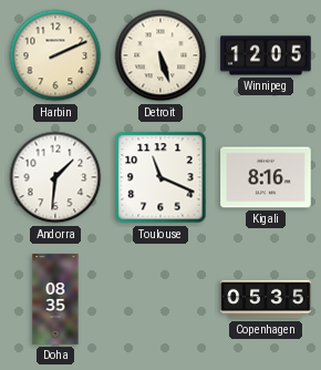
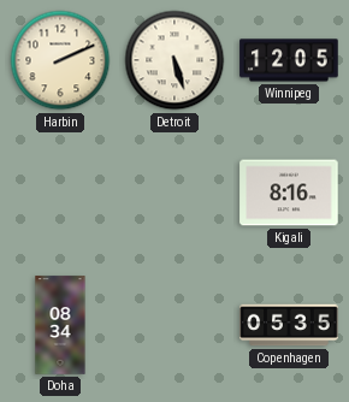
Andorra: 1:31 -> none (55, 177)
Toulouse: 11:19 -> none (161, 177)
Doha: 08:35 -> 08:34 (60, 325)
